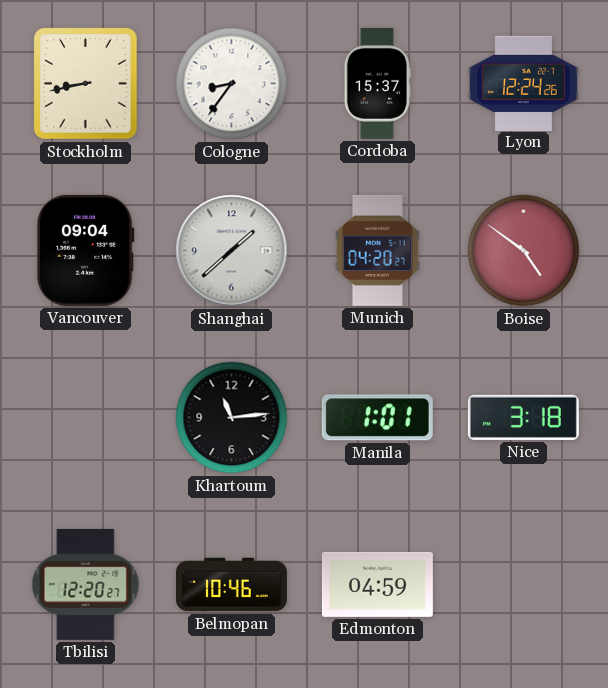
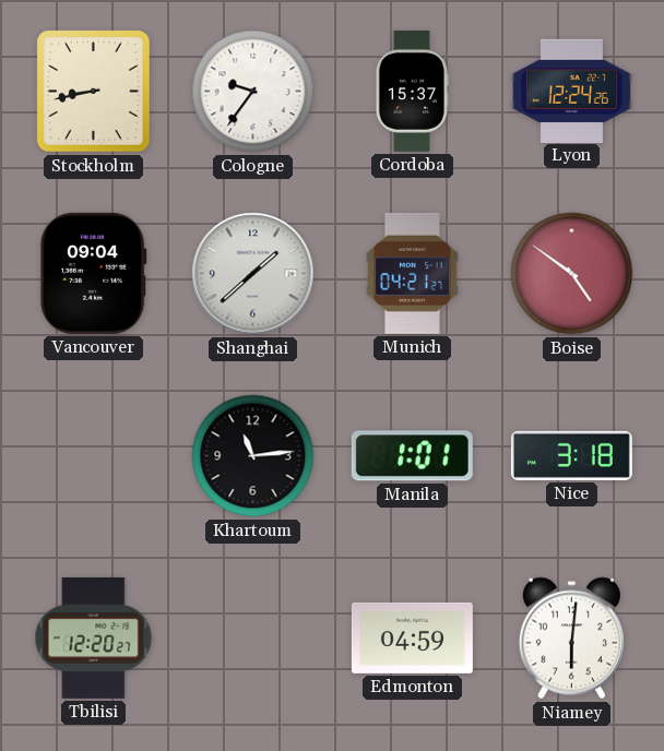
Cologne: 8:36 -> 9:36 (253, 92)
Munich: 04:20 -> 04:21 (412, 273)
Belmopan: 10:46 -> none (231, 585)
Niamey: none -> 6:01 (571, 639)
